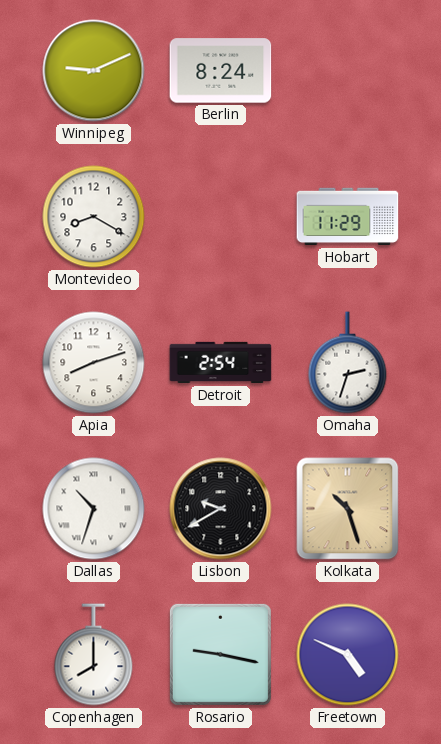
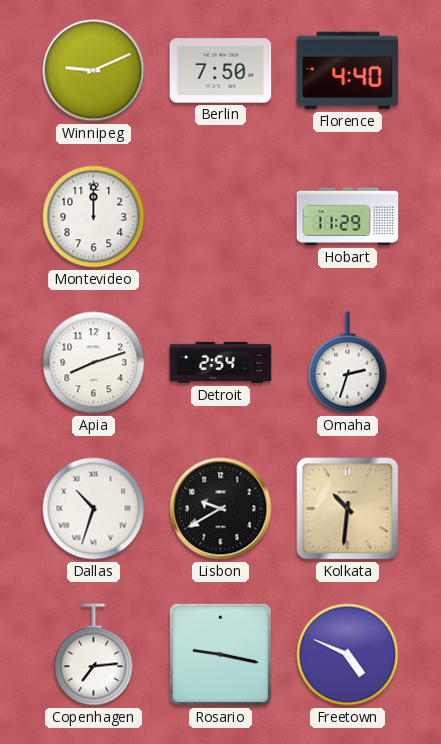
Berlin: 8:24 -> 7:50 (221, 71)
Florence: none -> 4:40 (348, 71)
Montevideo: 8:20 -> 12:00 (94, 217)
Kolkata: 10:27 -> 10:31 (348, 509)
Copenhagen: 8:00 -> 7:14 (94, 655)
